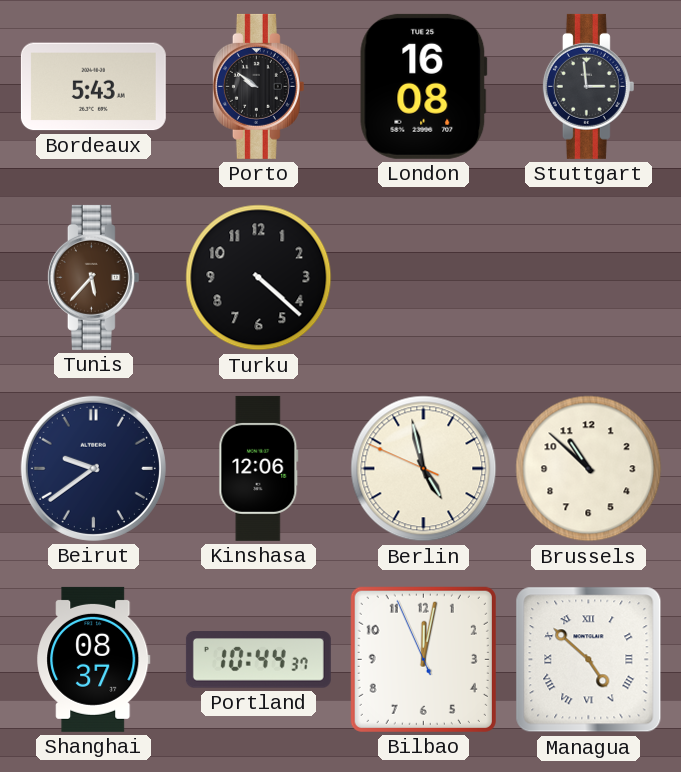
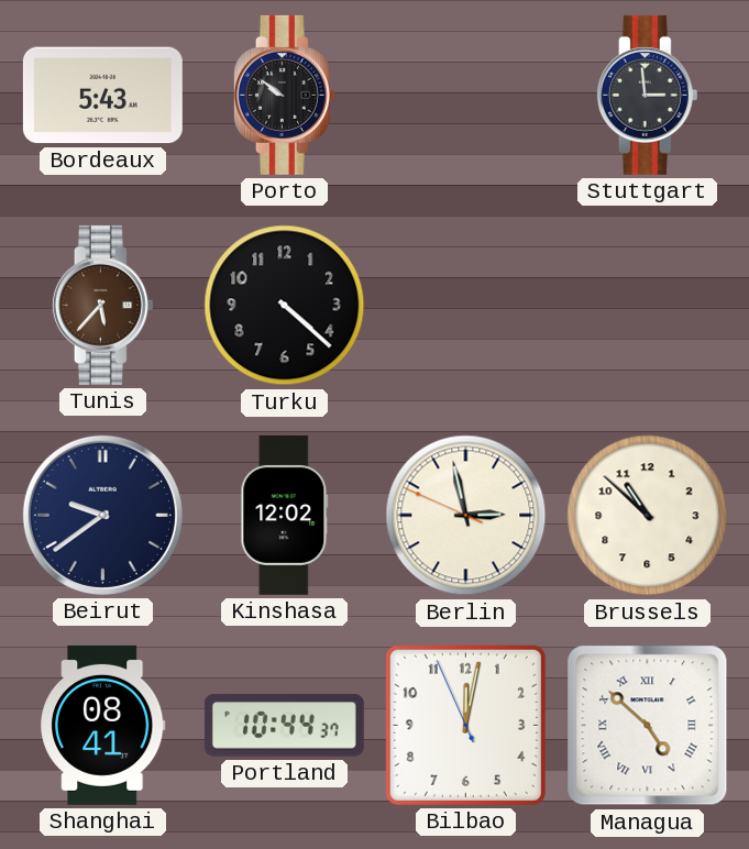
London: 16:08 -> none (423, 86)
Kinshasa: 12:06 -> 12:02 (285, 515)
Berlin: 4:57 -> 2:57 (466, 516)
Shanghai: 08:37 -> 08:41 (103, 725)
